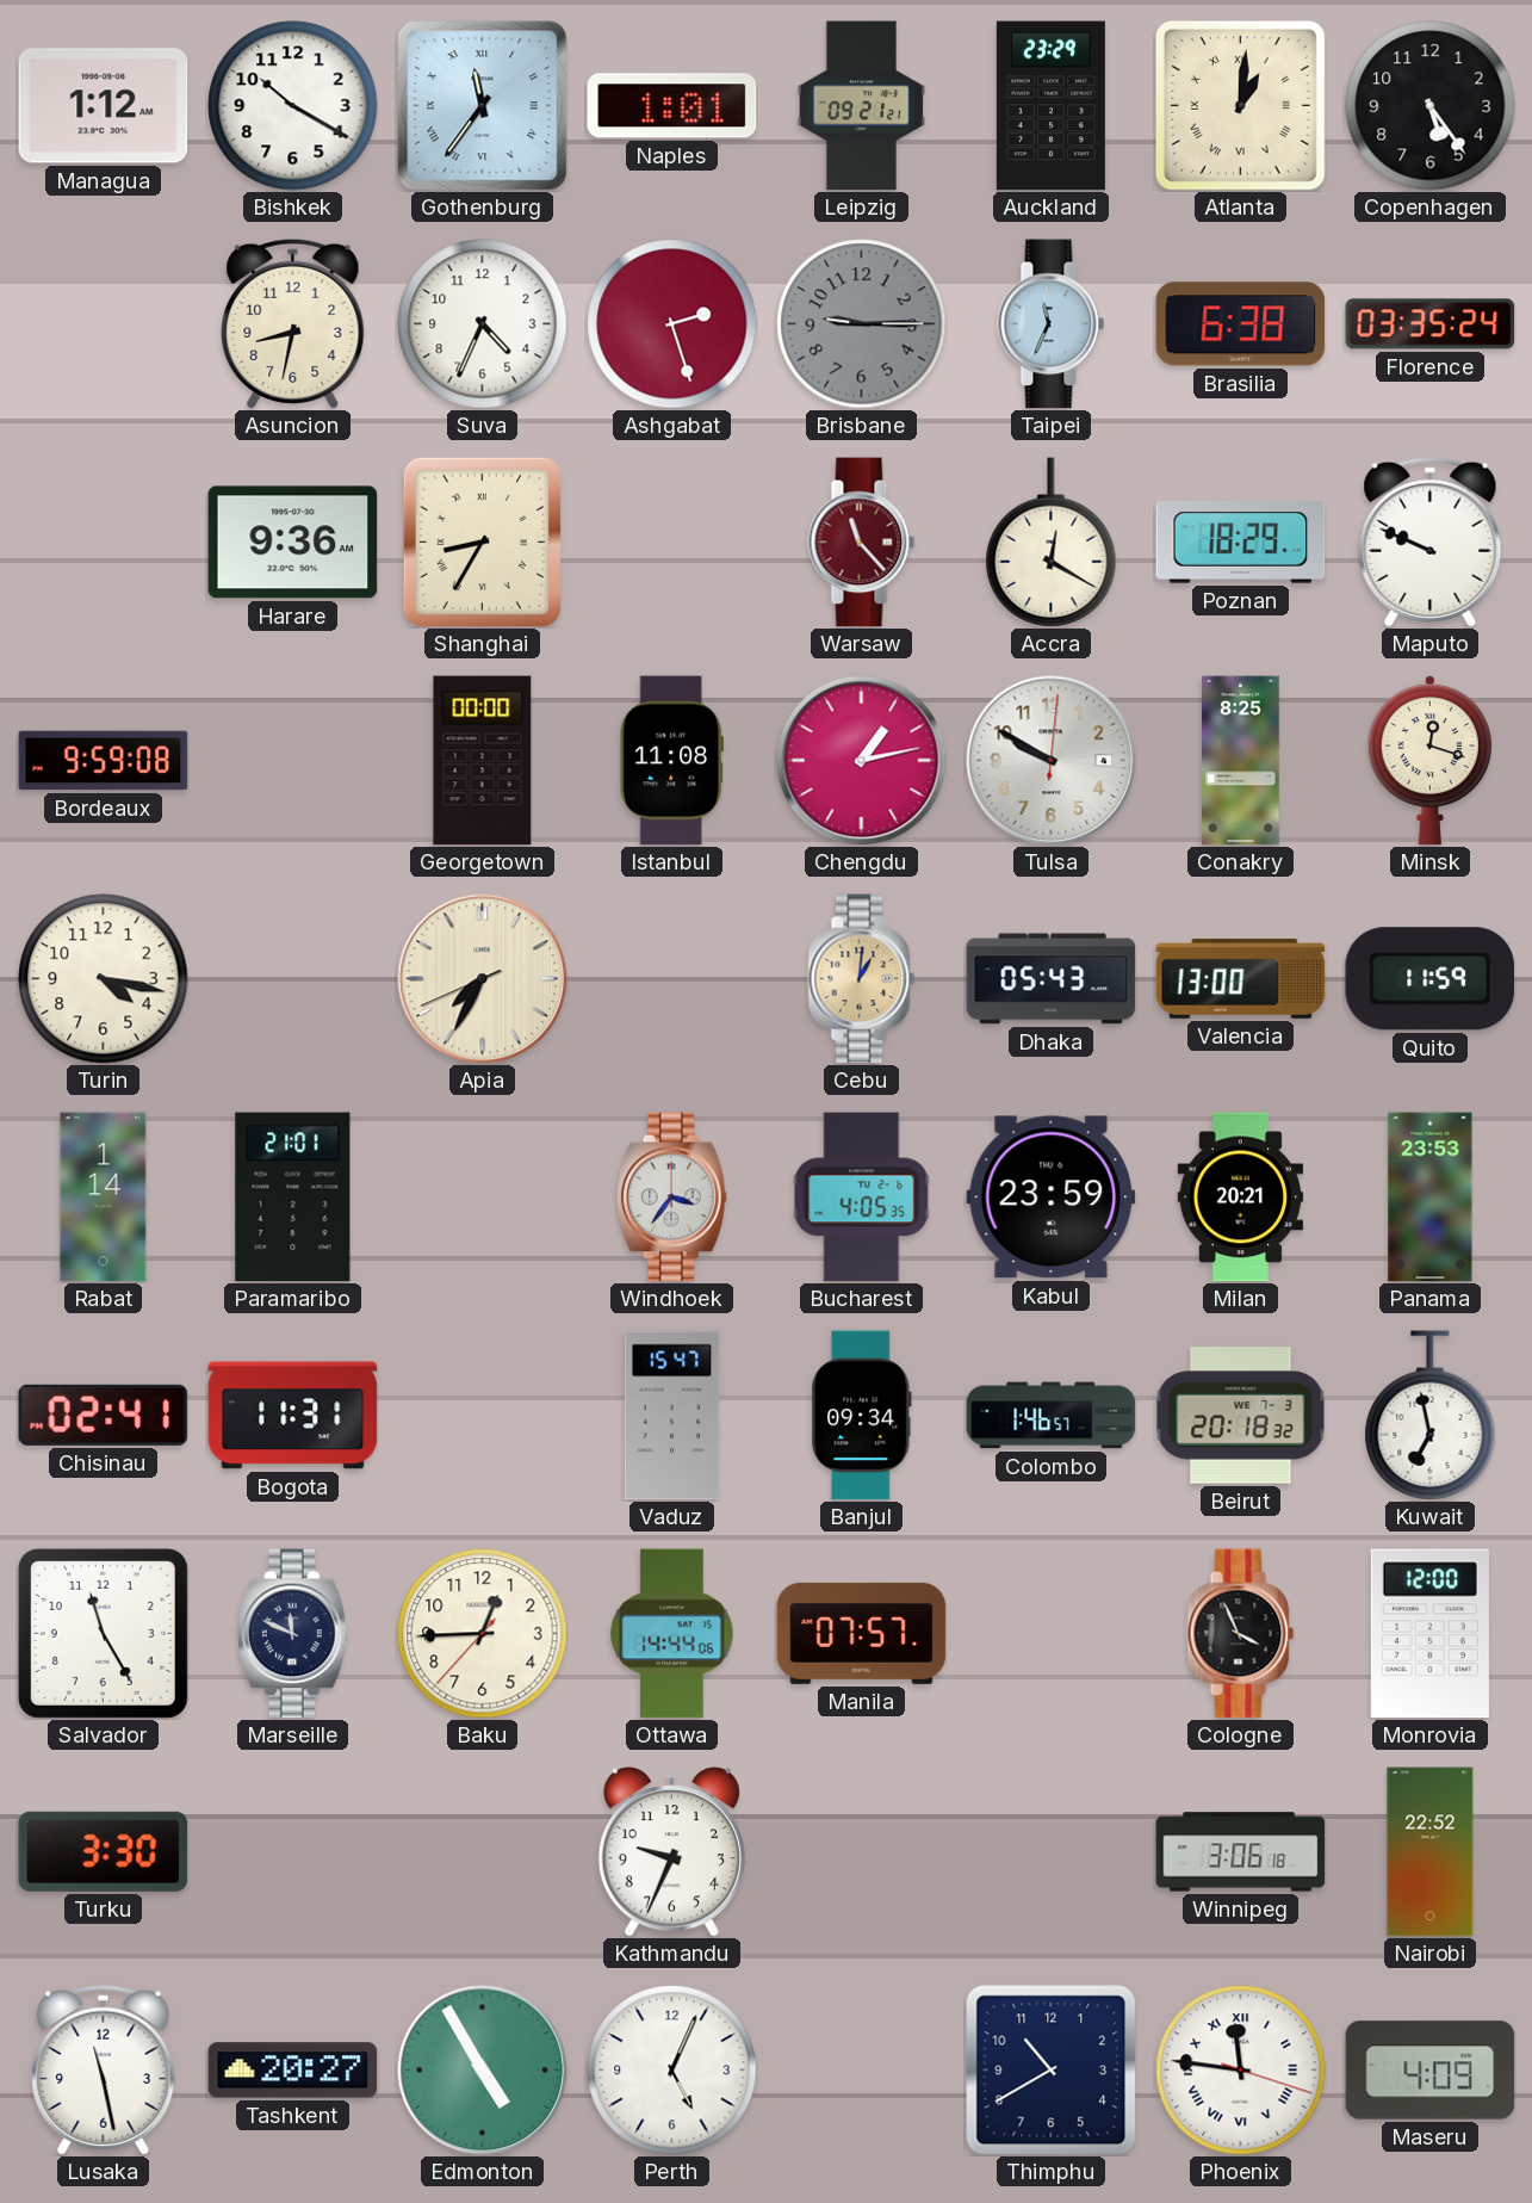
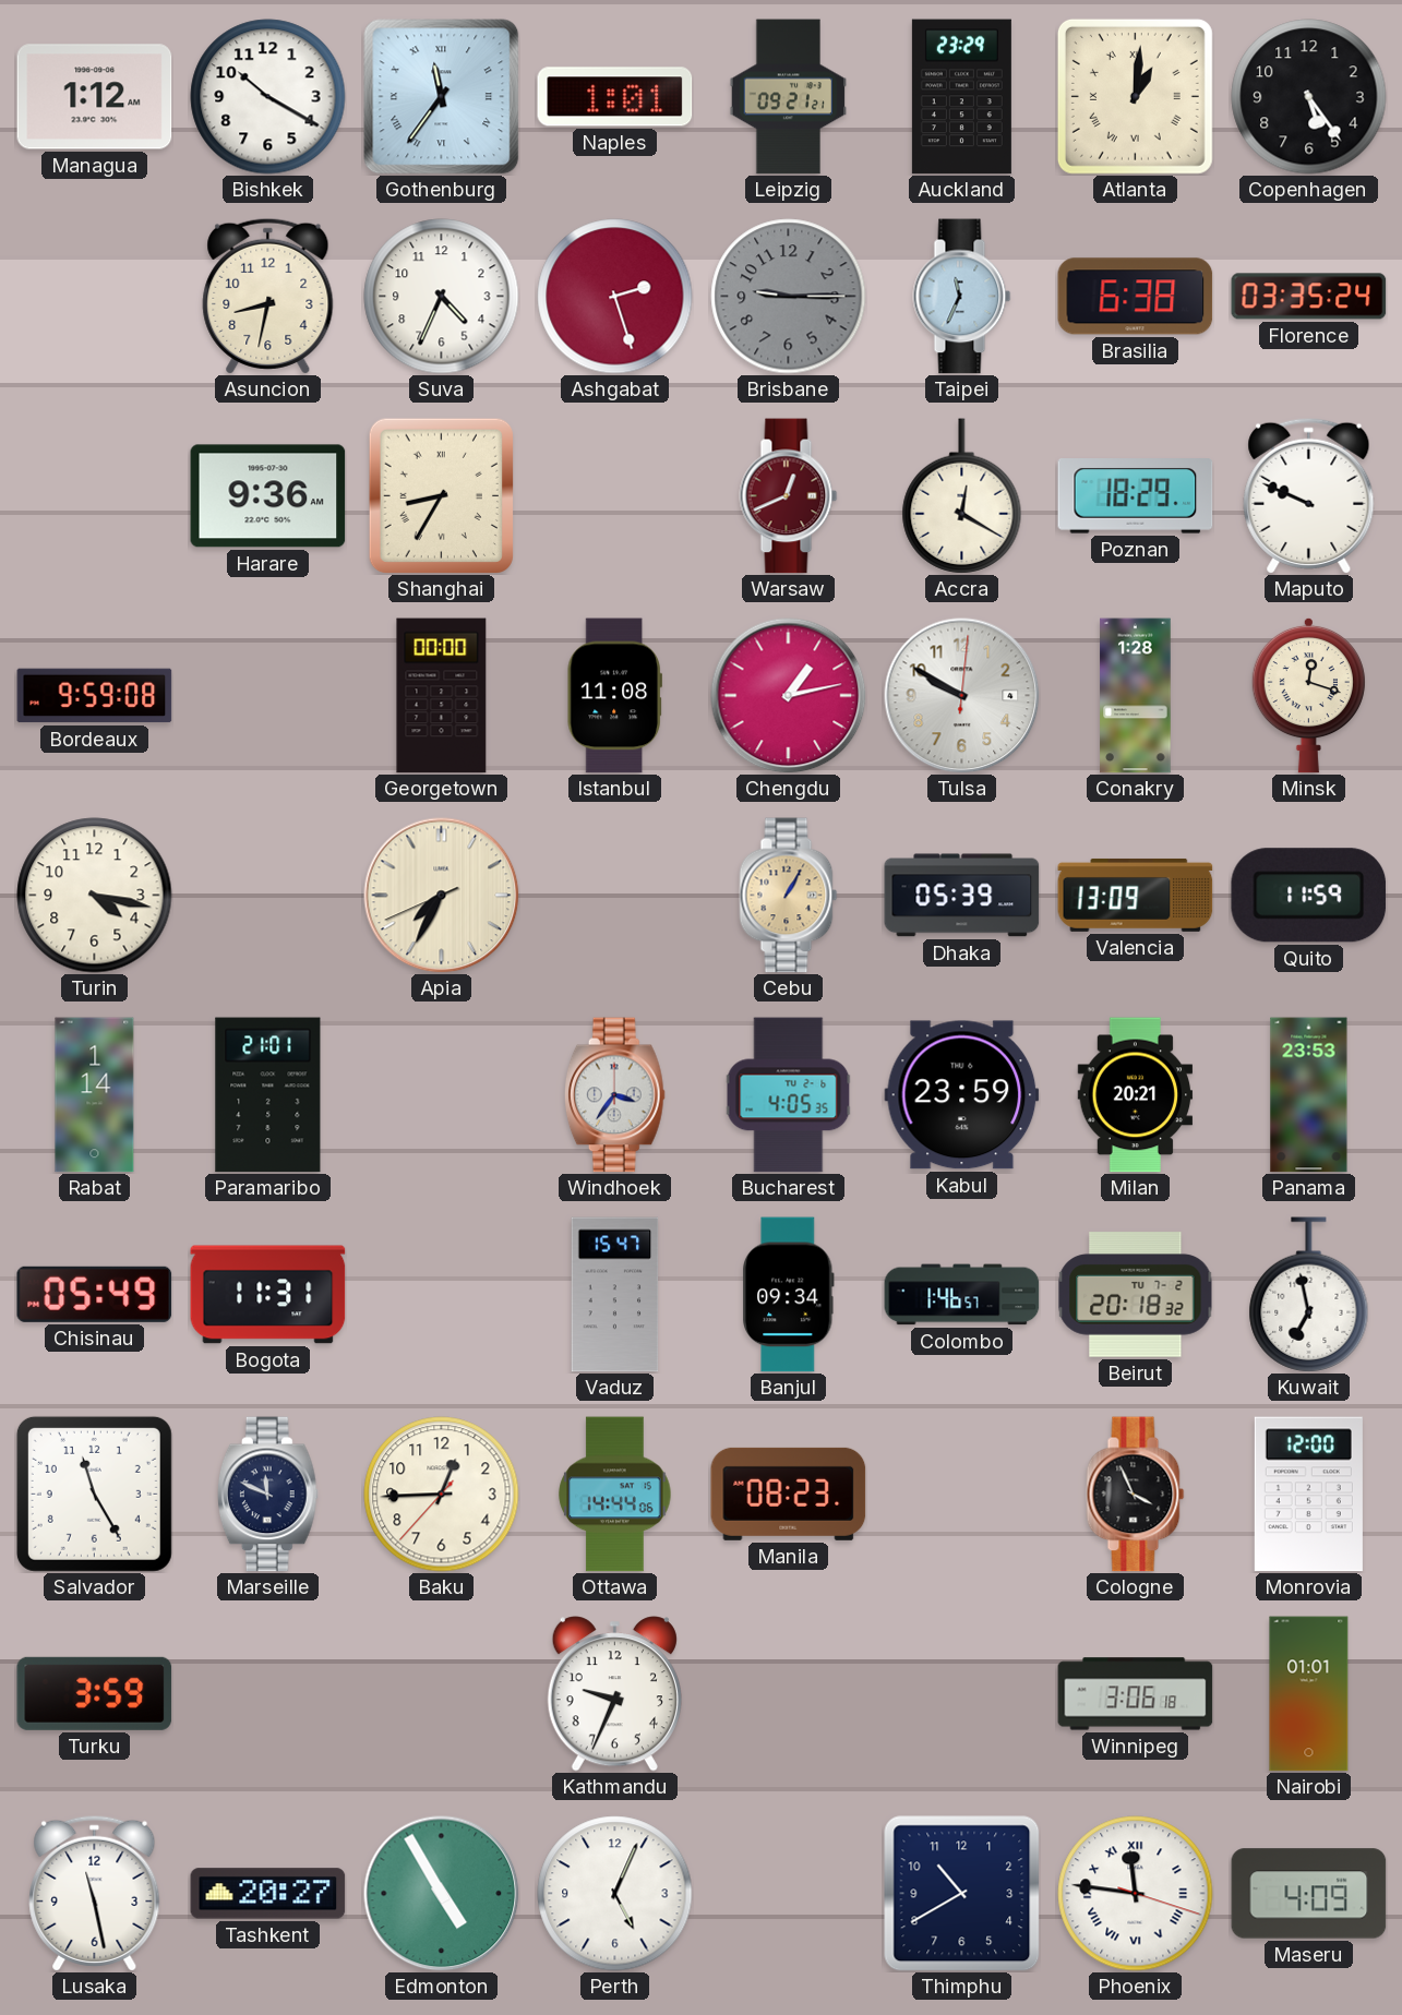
Warsaw: 11:23 -> 12:41 (789, 496)
Conakry: 8:25 -> 1:28 (1136, 696)
Cebu: 1:01 -> 1:05 (789, 896)
Dhaka: 05:43 -> 05:39 (962, 896)
Valencia: 13:00 -> 13:09 (1136, 895)
Chisinau: 02:41 -> 05:49 (95, 1294)
Beirut date: WE 7-3 -> TU 7-2 (1136, 1295)
Manila: 07:57 -> 08:23 (789, 1494)
Turku: 3:30 -> 3:59 (95, 1693)
Nairobi: 22:52 -> 01:01 (1309, 1694)
